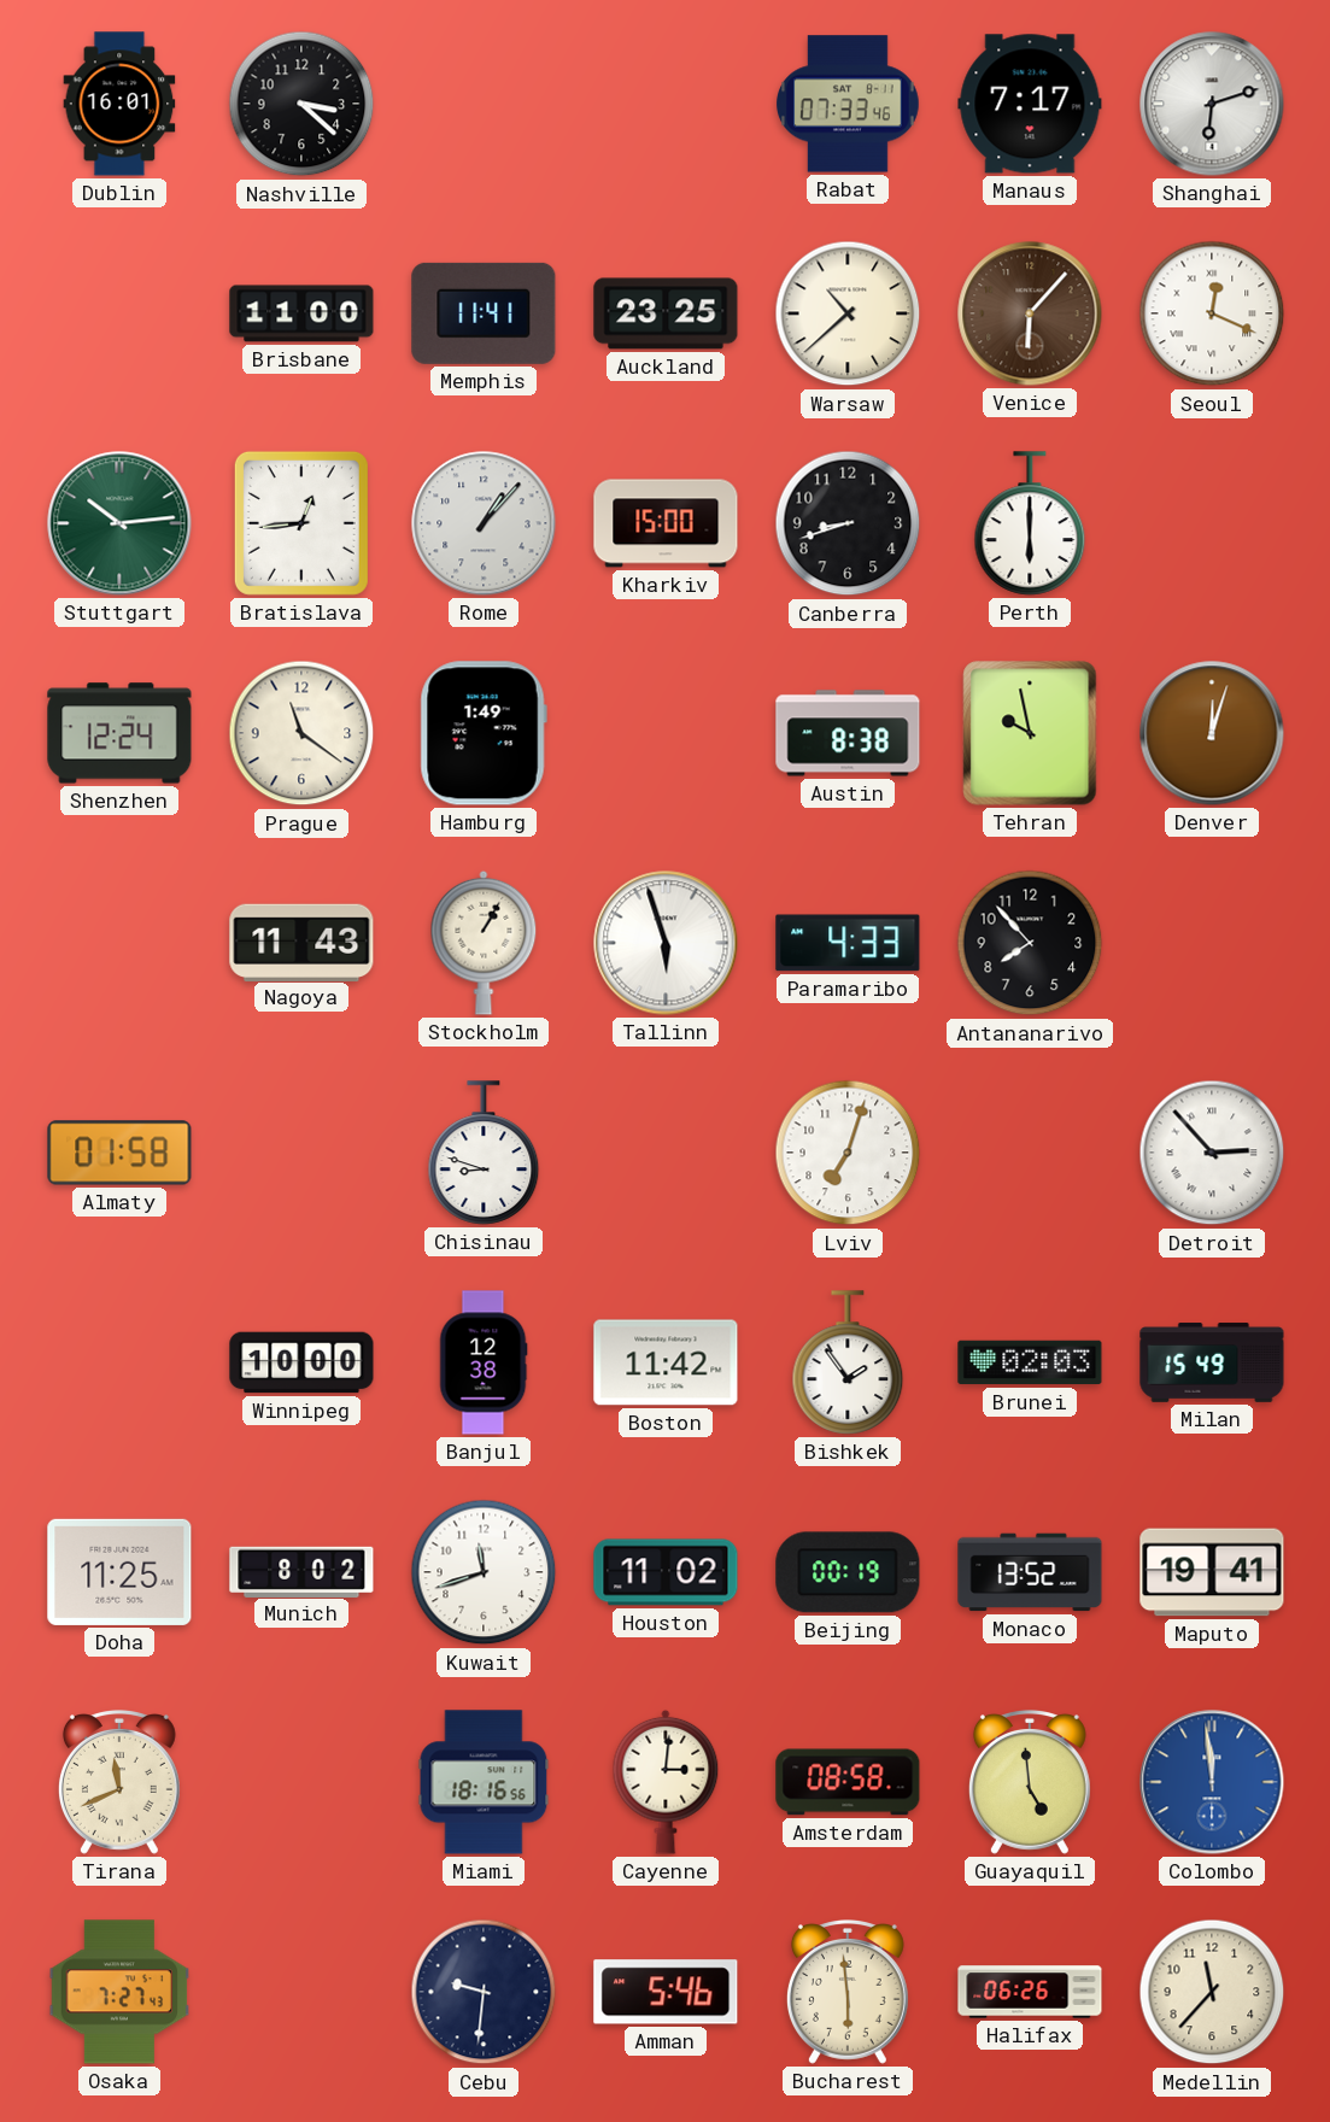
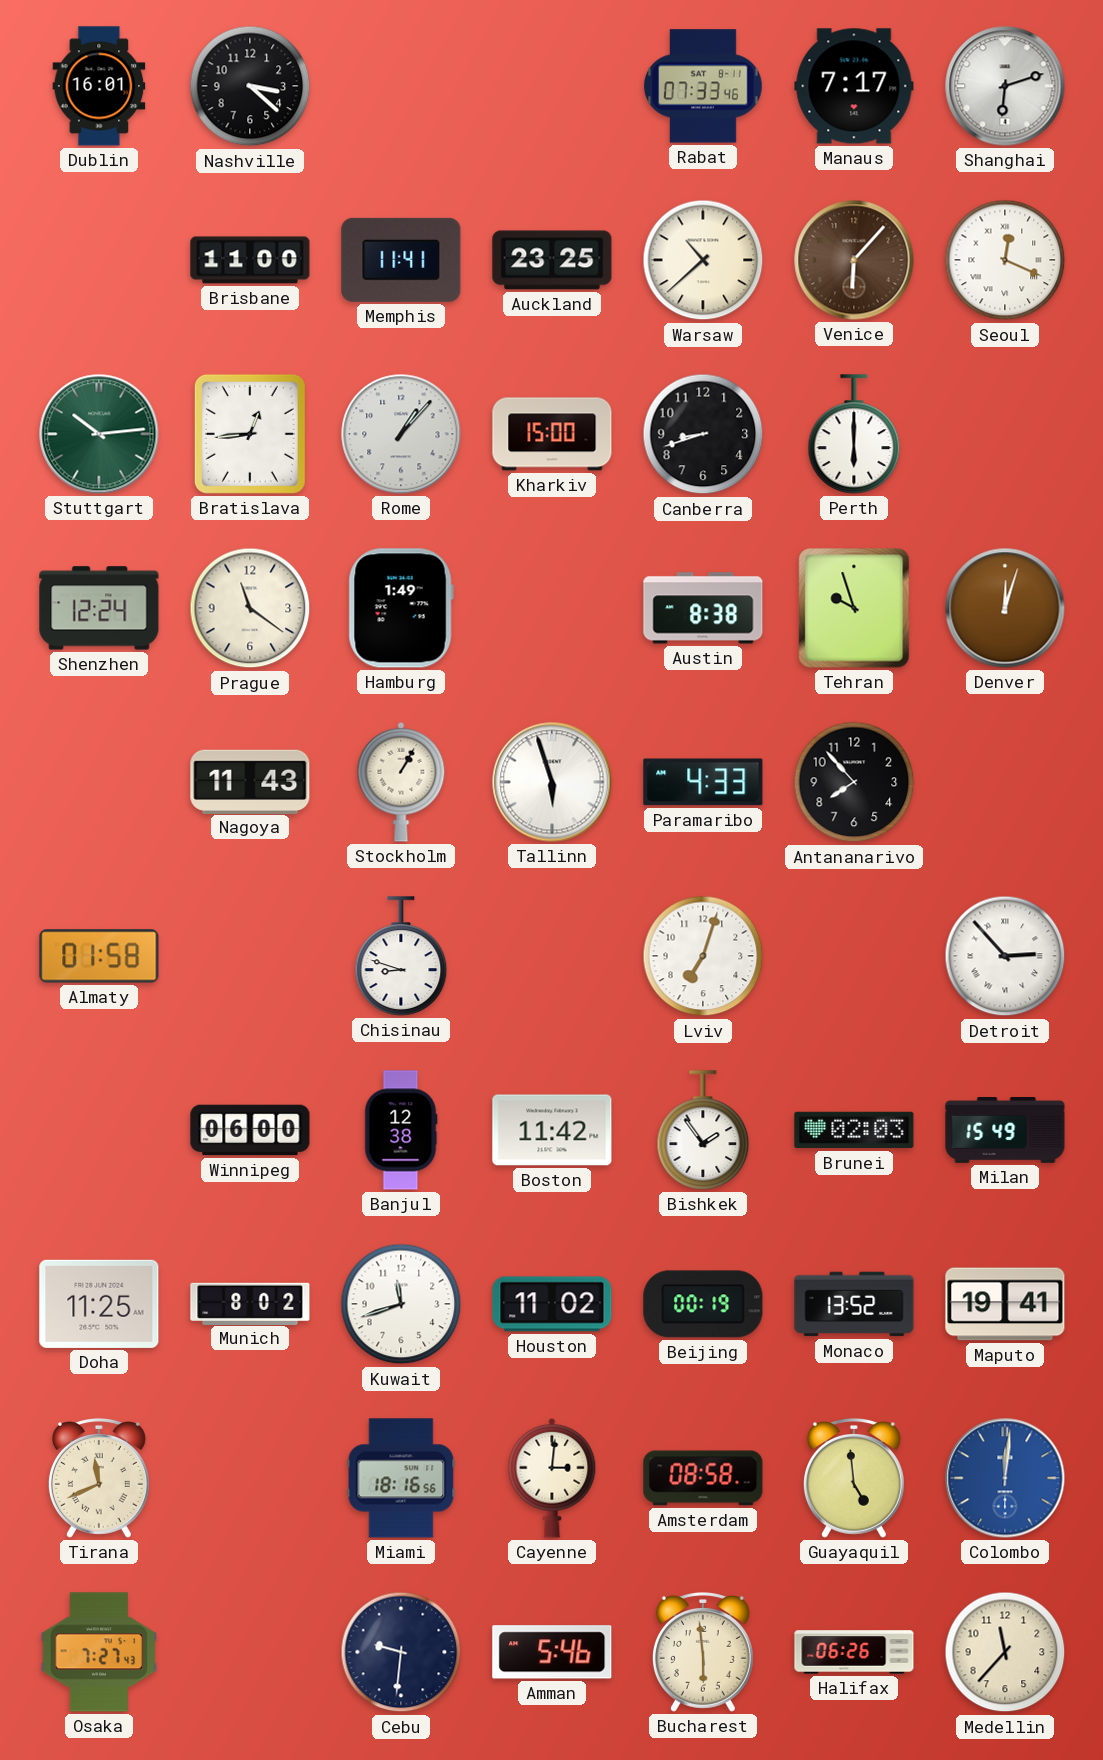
Tehran: 9:58 -> 9:57 (854, 608)
Winnipeg: 10:00 -> 06:00 (250, 1130)
Colombo: 11:59 -> 12:01 (1005, 1478)
